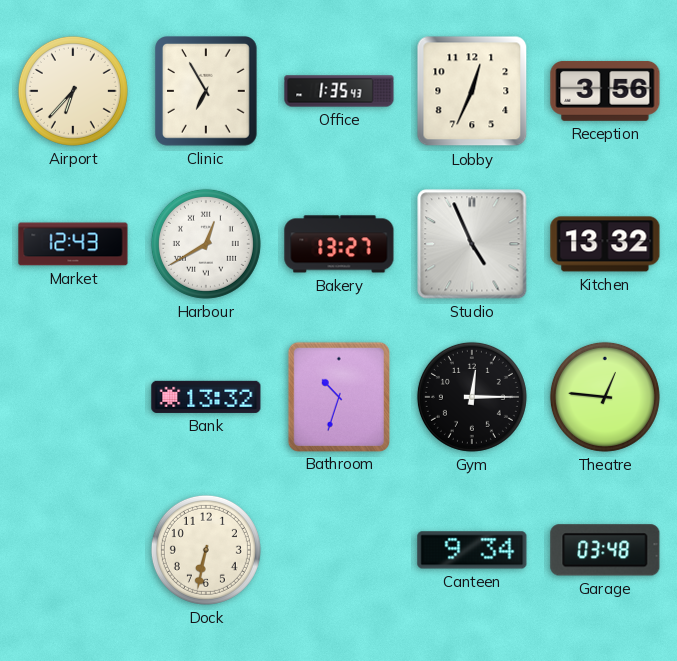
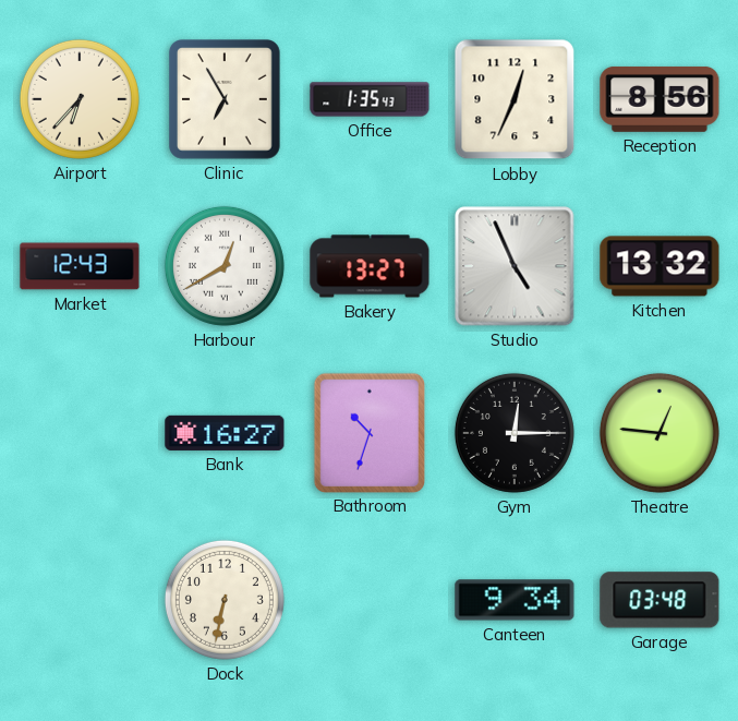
Reception: 3:56 -> 8:56 (660, 99)
Bank: 13:32 -> 16:27 (225, 433)
